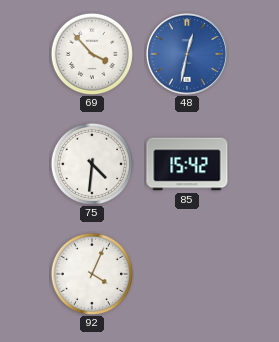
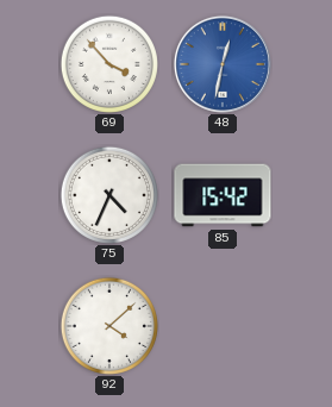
75: 4:31 -> 4:34 (109, 195)
92: 4:04 -> 4:08 (109, 326)
